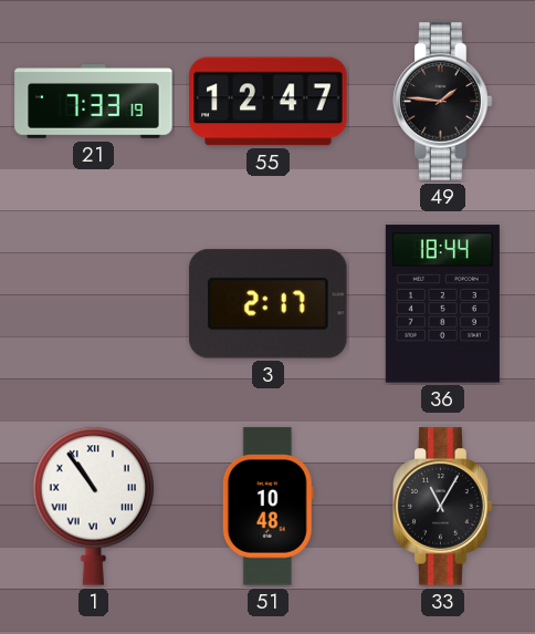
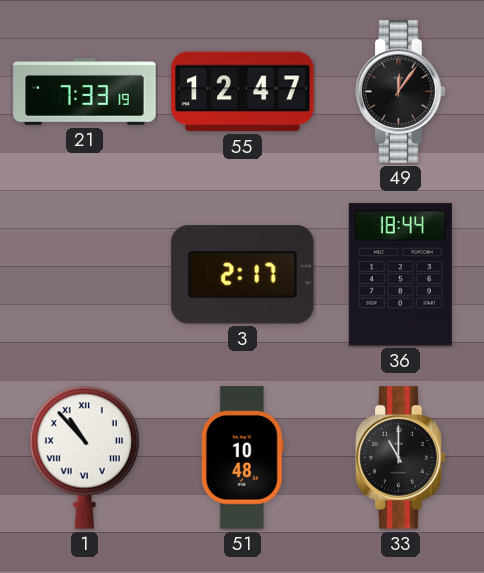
49: 1:46 -> 12:06 (401, 92)
1: 10:54 -> 10:53 (84, 457)
33: 11:05 -> 11:00 (401, 458)
